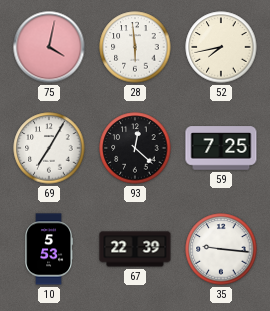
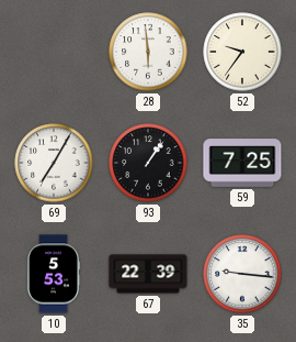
75: 4:02 -> none (49, 47)
52: 7:43 -> 9:36 (242, 52)
93: 12:22 -> 1:06 (148, 163)
